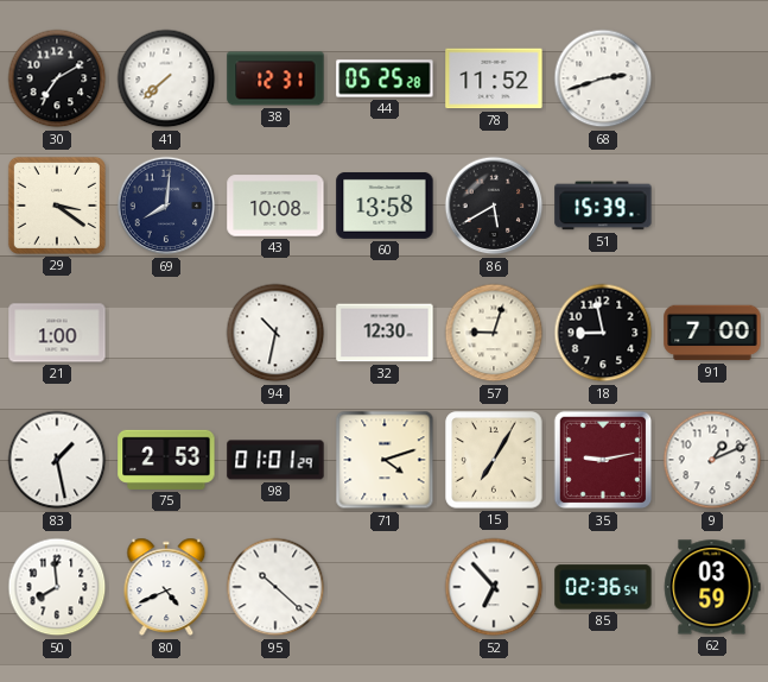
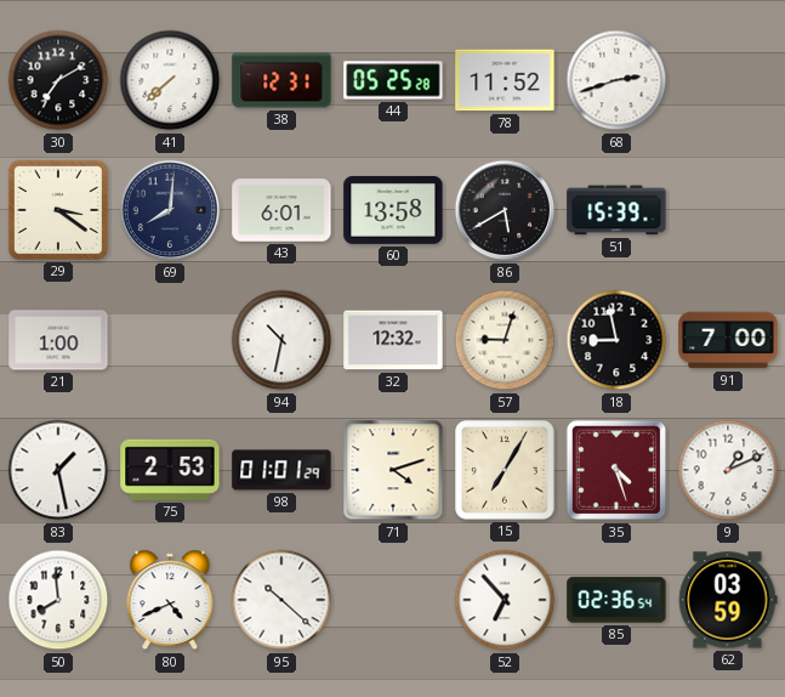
43: 10:08 -> 6:01 (281, 210)
32: 12:30 -> 12:32 (393, 340)
35: 9:13 -> 4:27 (616, 470)
